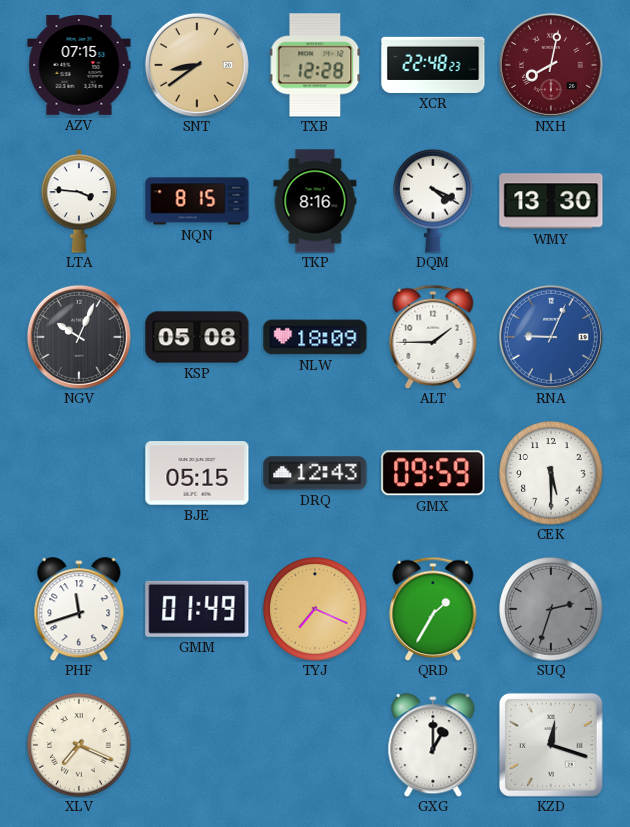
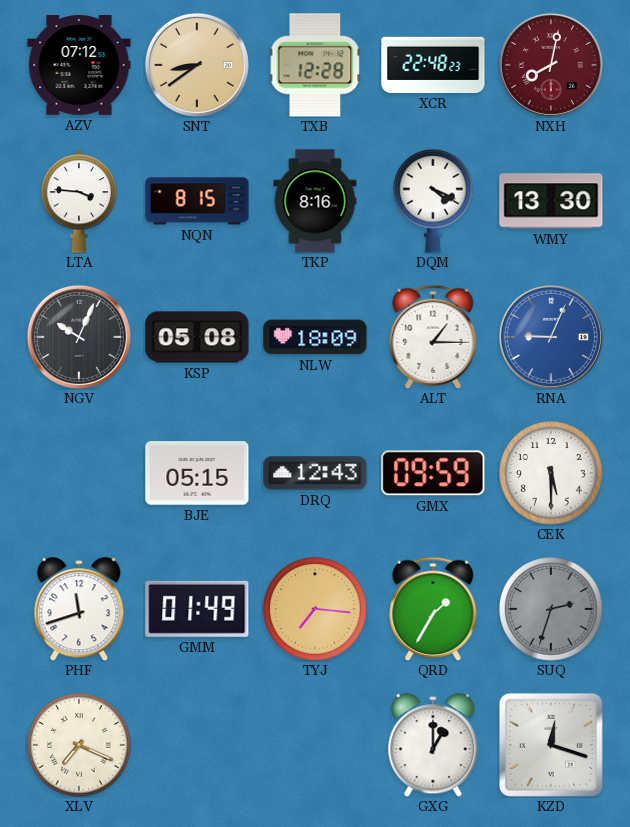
AZV: 07:15 -> 07:12 (79, 66)
ALT: 1:45 -> 1:15 (433, 336)
TYJ: 7:19 -> 7:16 (315, 609)
